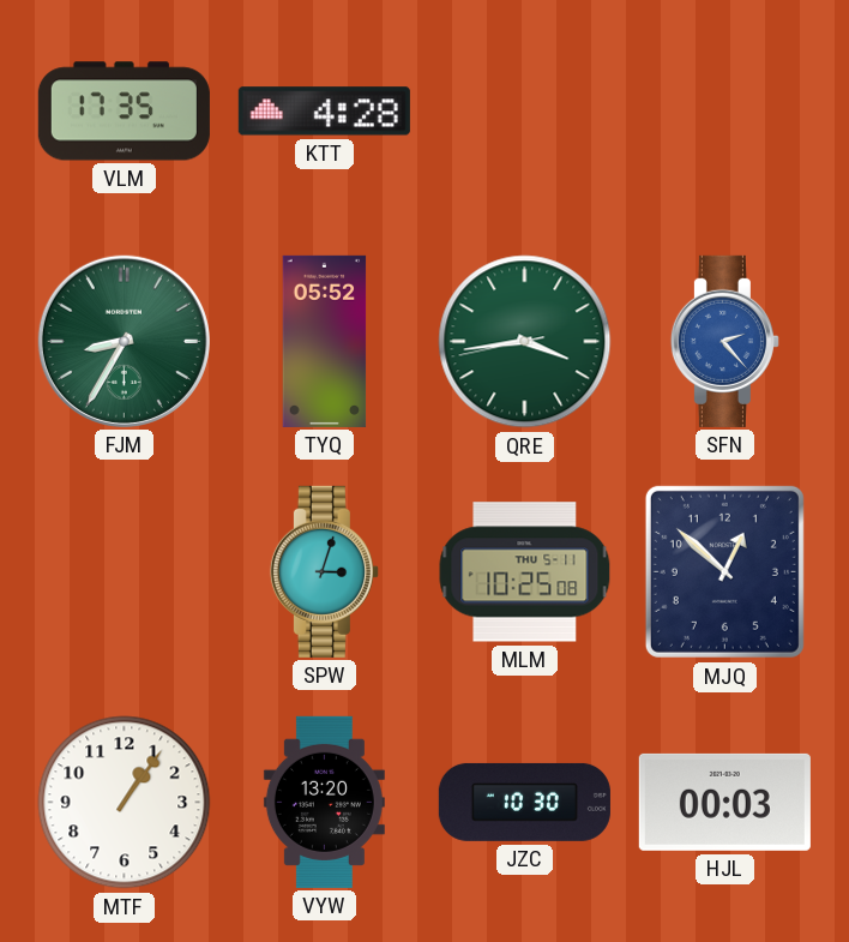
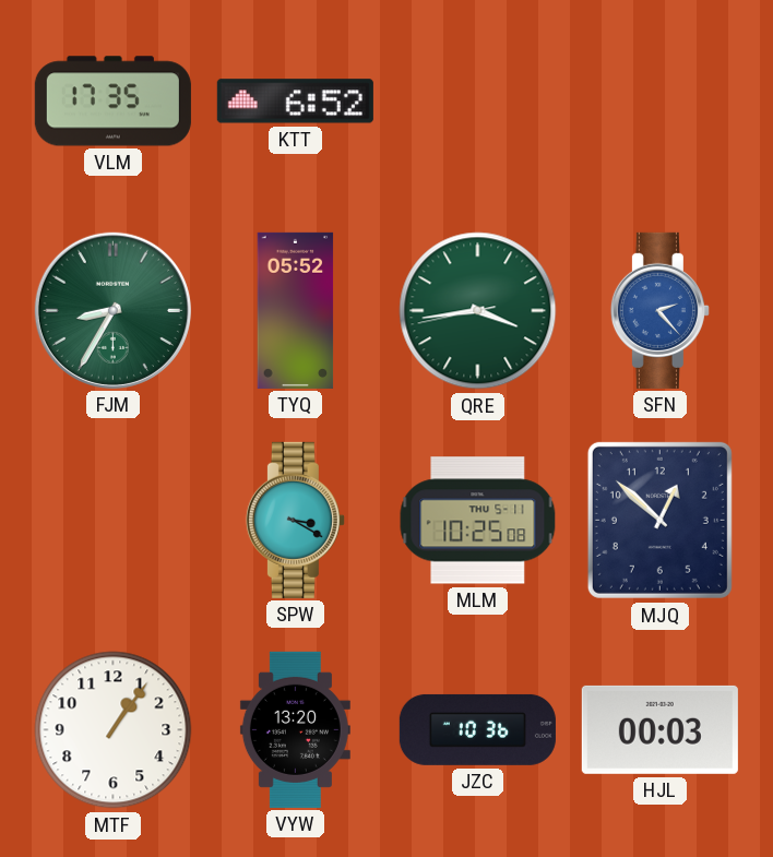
KTT: 4:28 -> 6:52 (295, 102)
SPW: 3:03 -> 3:20 (295, 520)
JZC: 10:30 -> 10:36 (477, 729)
